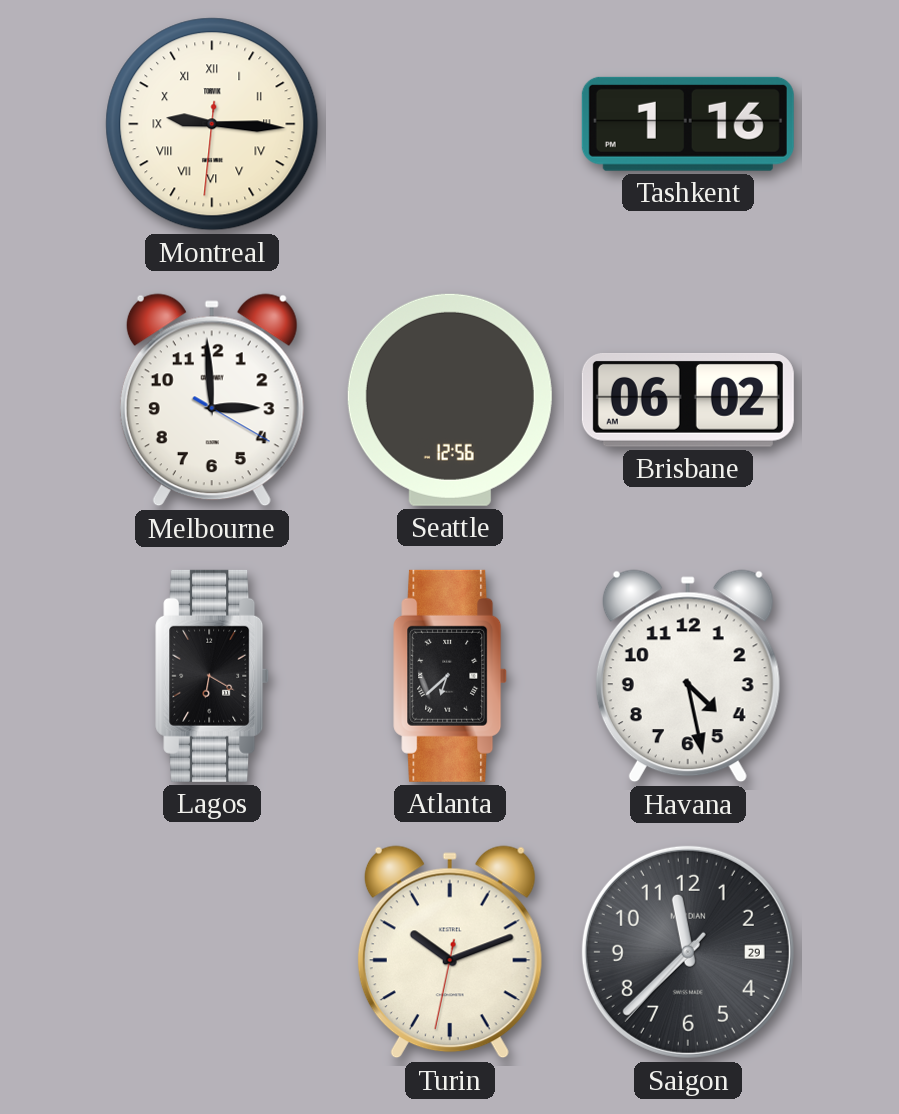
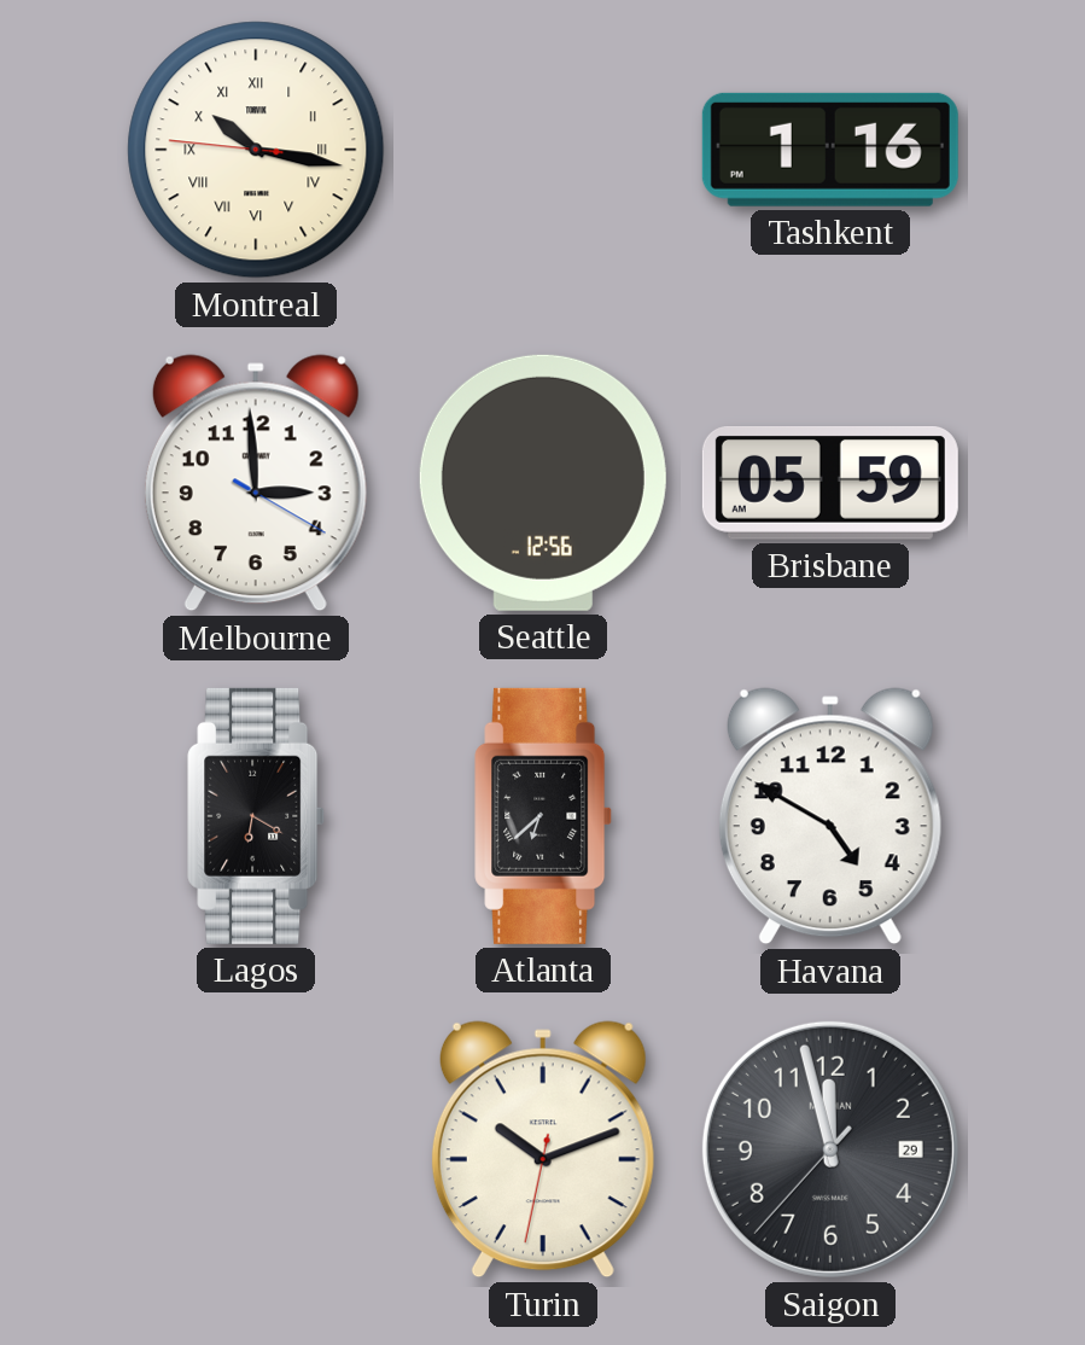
Montreal: 9:15 -> 10:16 (256, 150)
Brisbane: 06:02 -> 05:59 (830, 484)
Havana: 4:28 -> 4:50 (830, 816)
Saigon: 11:37 -> 11:57 (830, 1149)
